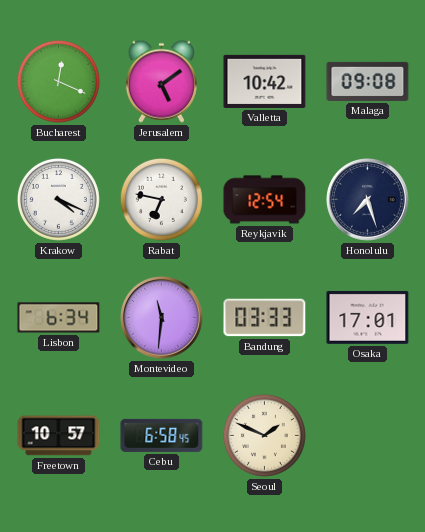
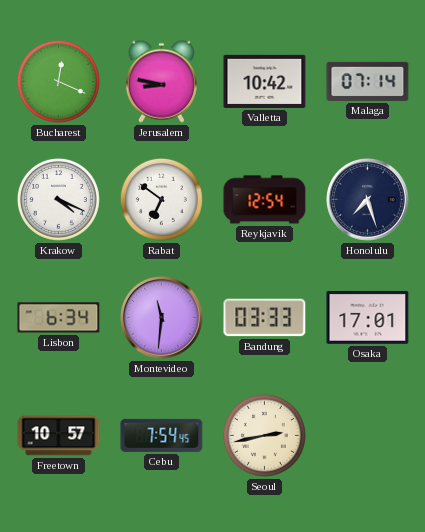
Jerusalem: 5:09 -> 8:47 (161, 81)
Malaga: 09:08 -> 07:14 (368, 81)
Rabat: 6:47 -> 6:51 (161, 199)
Cebu: 6:58 -> 7:54 (162, 435)
Seoul: 1:49 -> 2:43 (264, 435)
